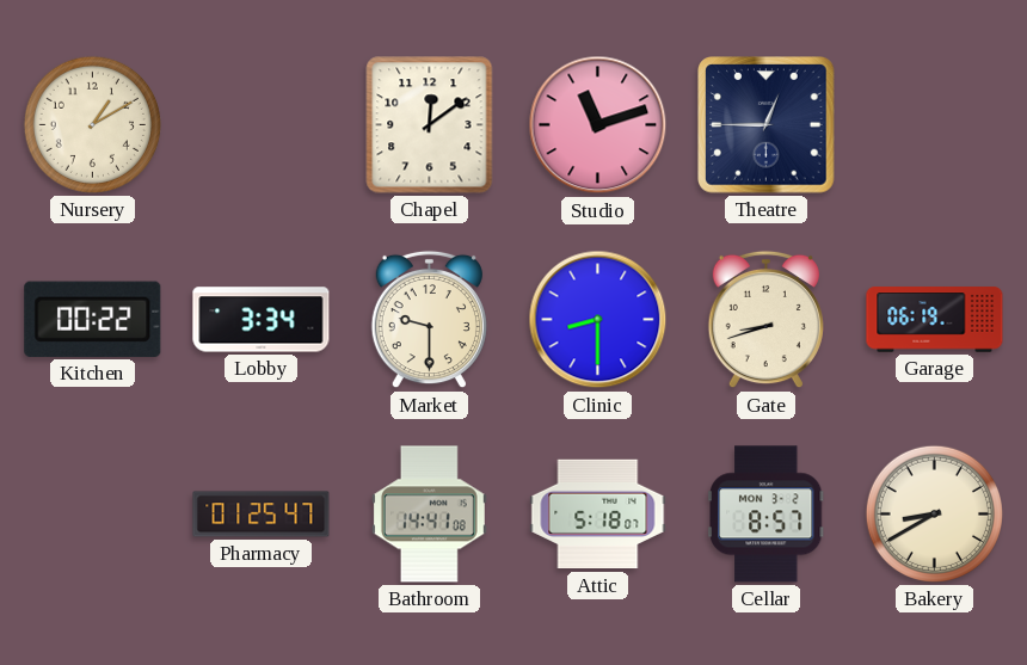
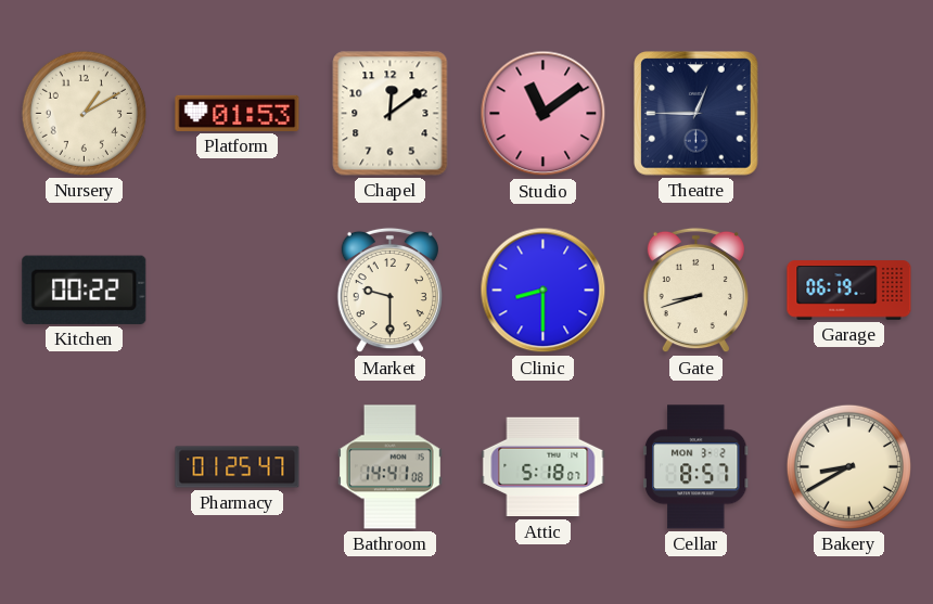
Platform: none -> 01:53 (238, 113)
Studio: 11:12 -> 11:09 (544, 114)
Lobby: 3:34 -> none (262, 320)
